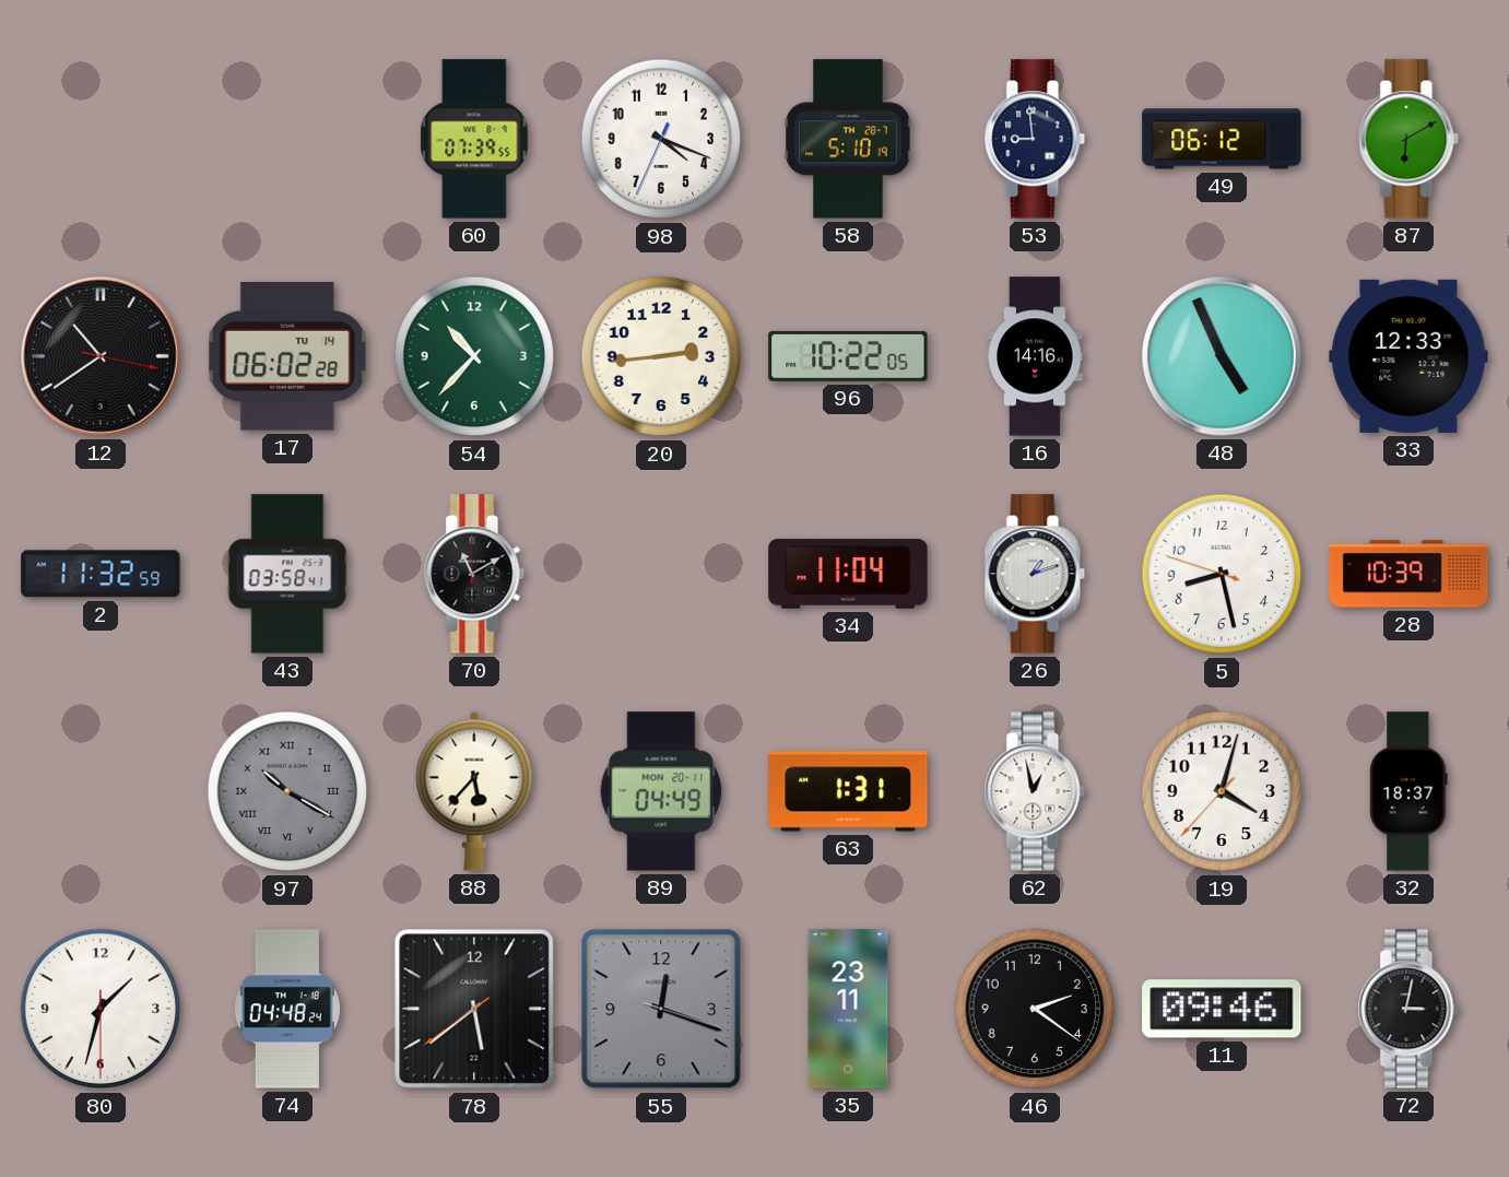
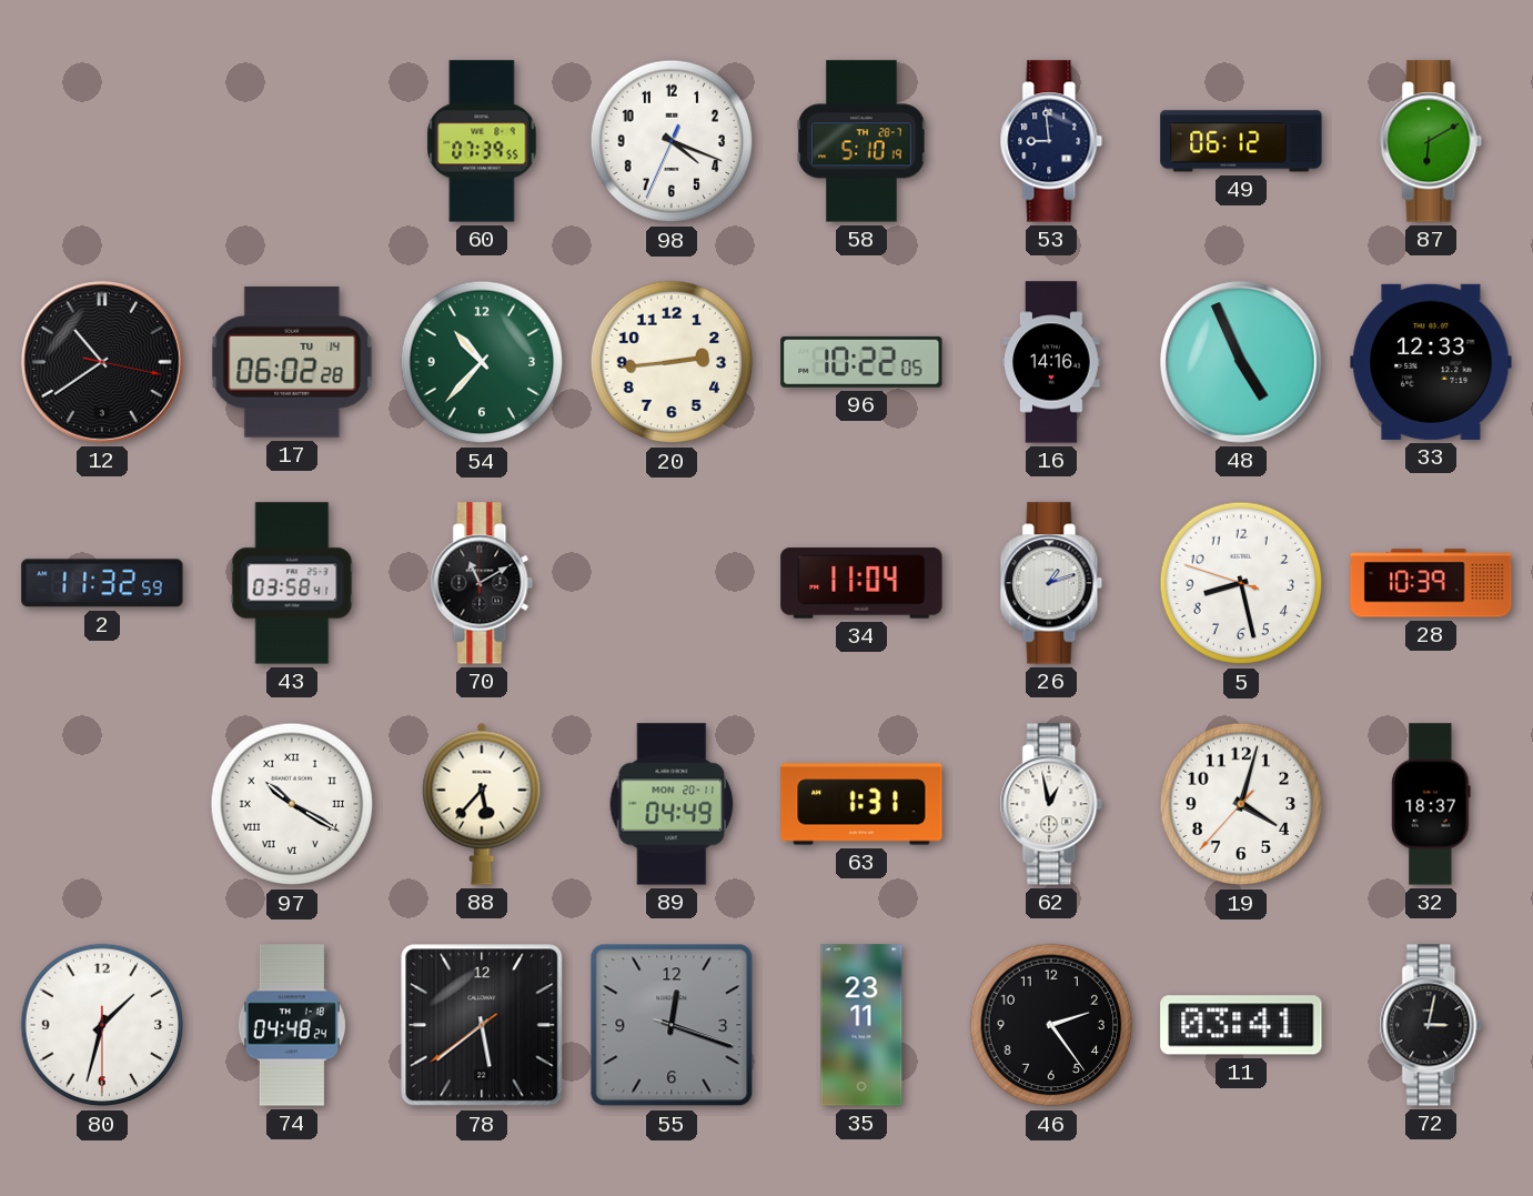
97 dial: grey -> white (292, 804)
46: 2:21 -> 2:24 (1051, 1025)
11: 09:46 -> 03:41 (1241, 1025)
